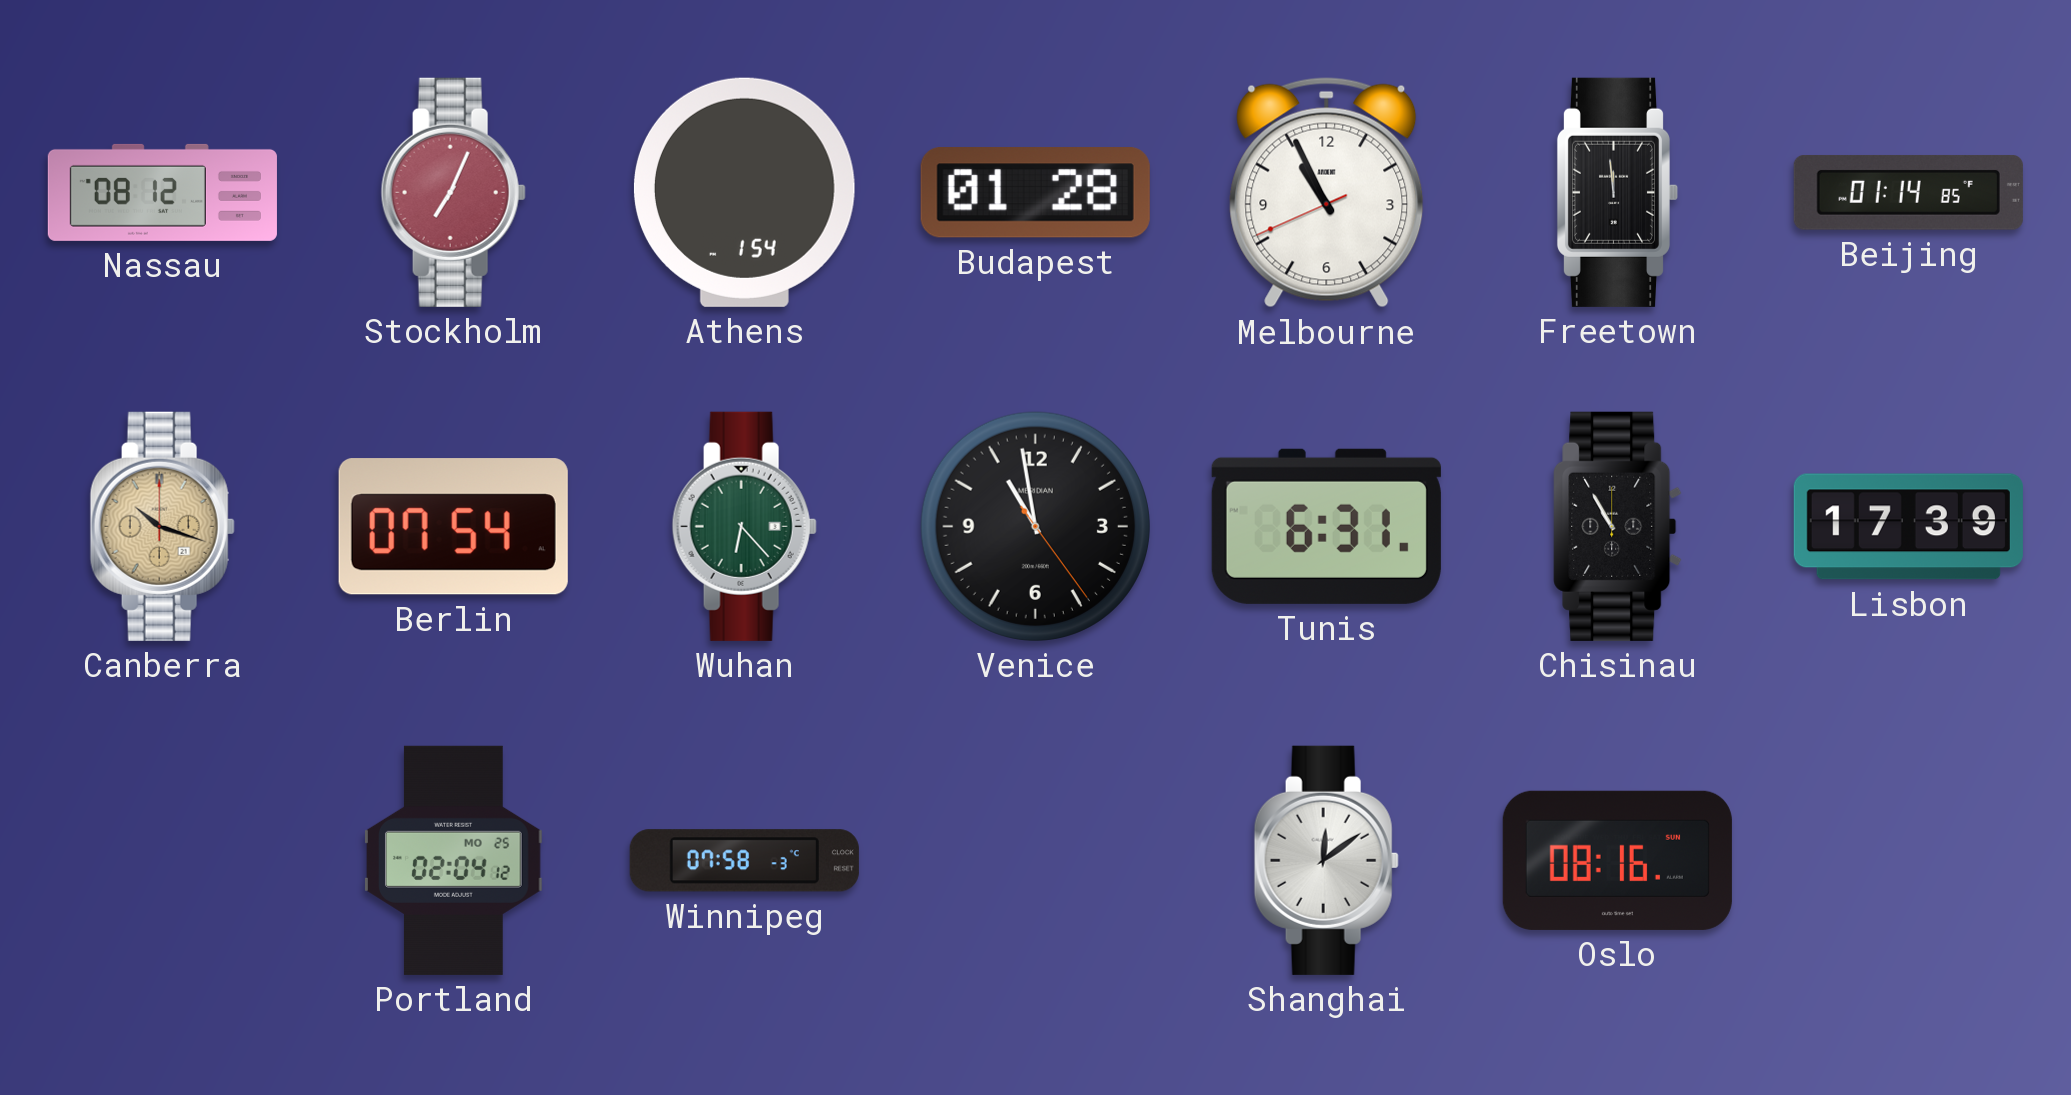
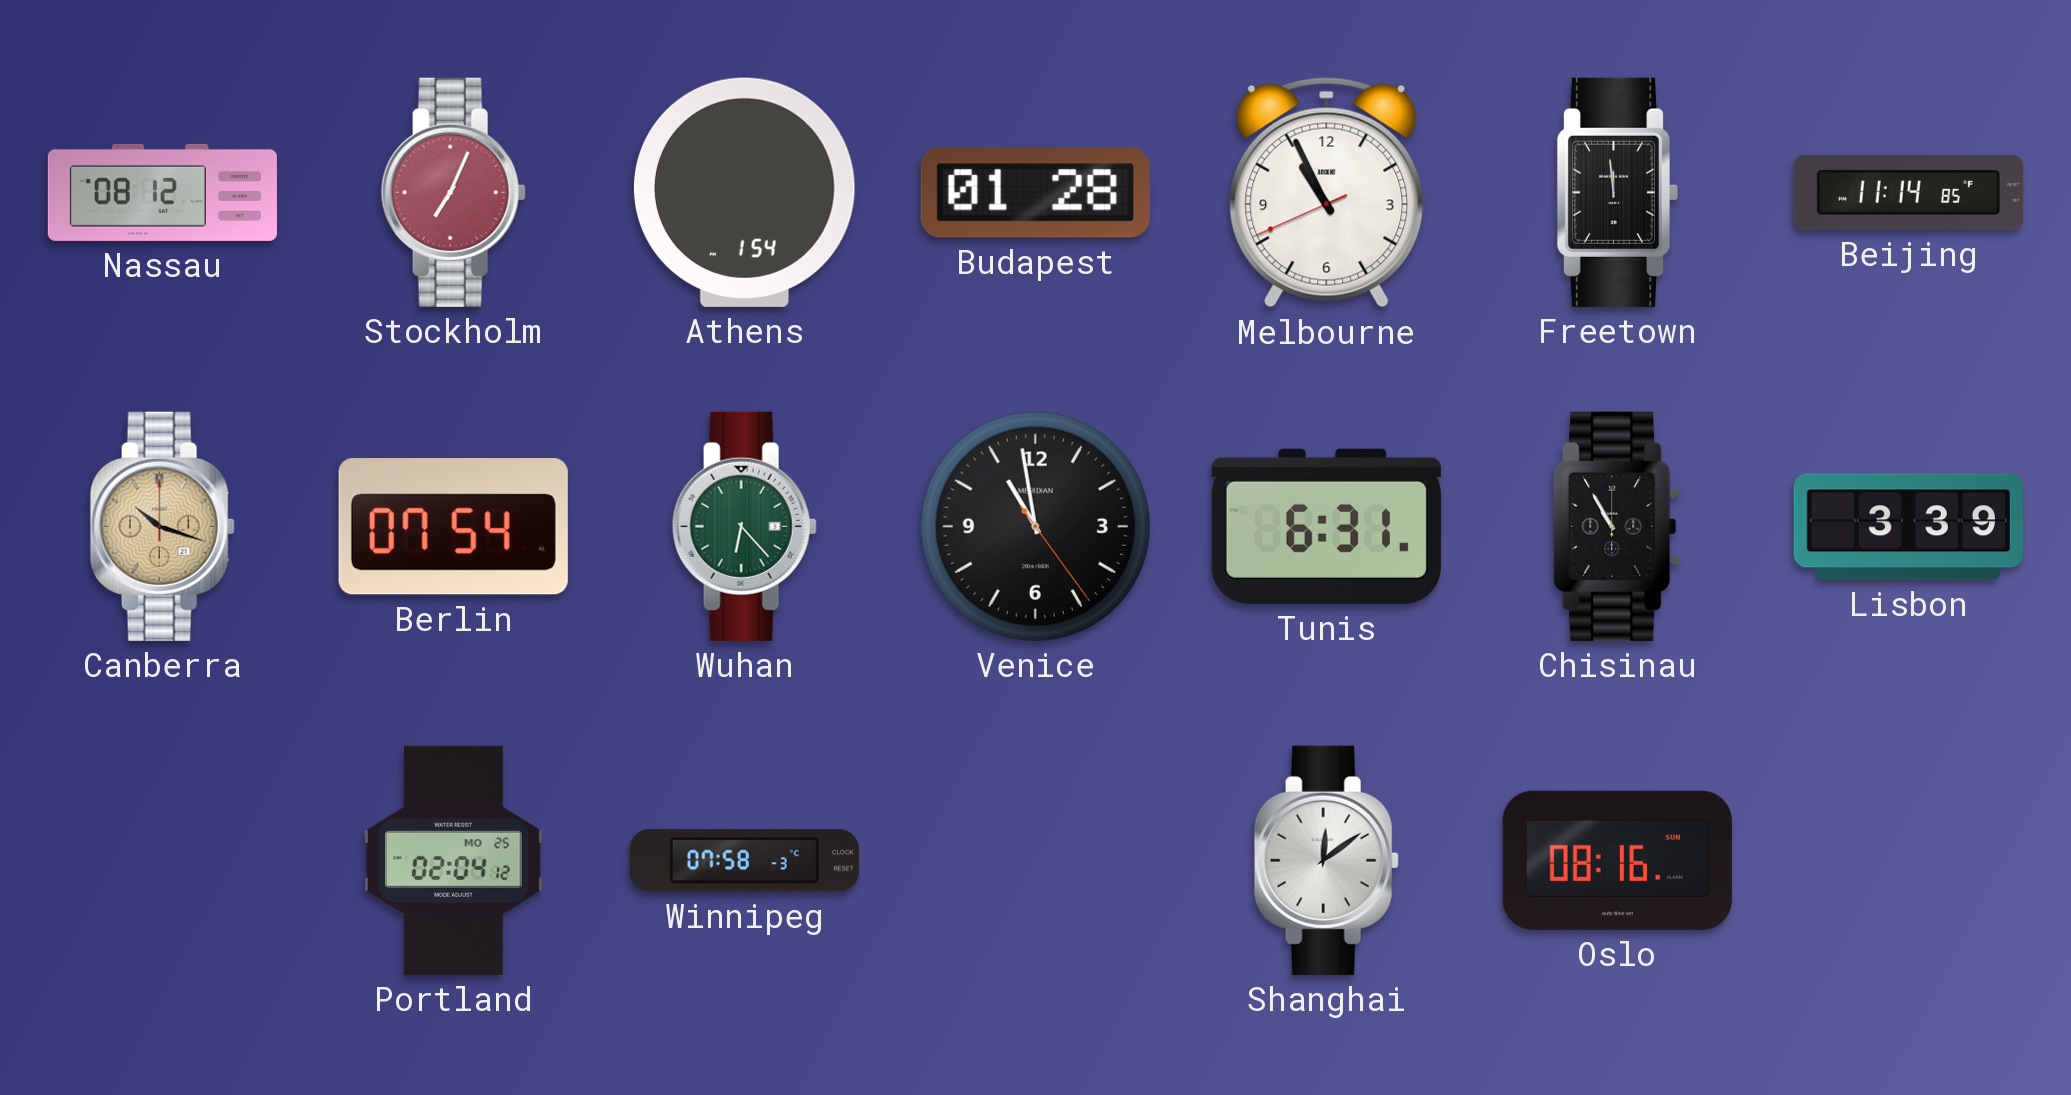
Beijing: 01:14 -> 11:14 (1908, 193)
Lisbon: 17:39 -> 3:39 (1908, 527)
